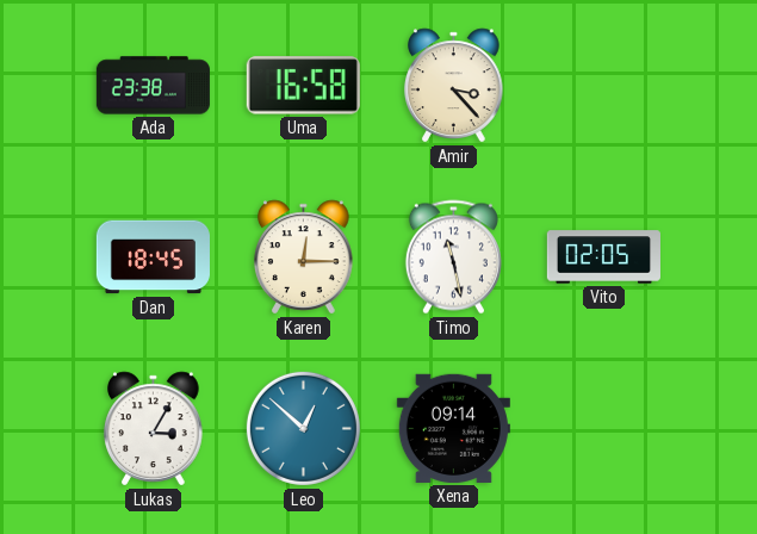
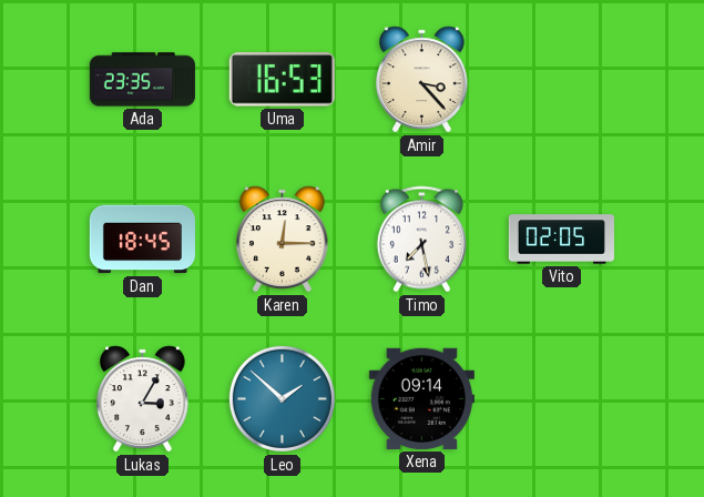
Ada: 23:38 -> 23:35 (142, 80)
Uma: 16:58 -> 16:53 (282, 80)
Timo: 11:28 -> 7:28 (421, 240)
Leo: 12:52 -> 1:52 (282, 398)
